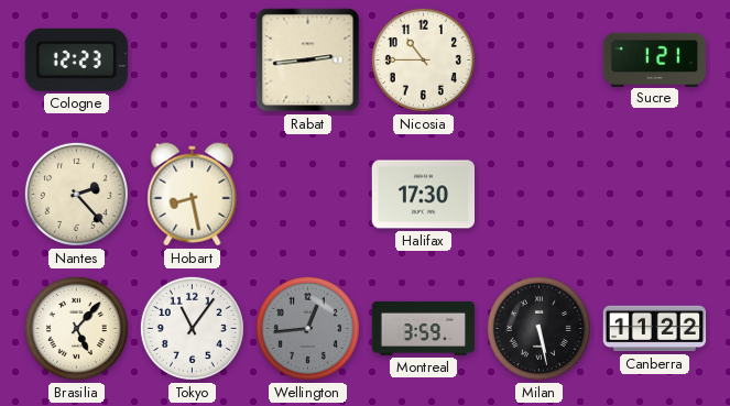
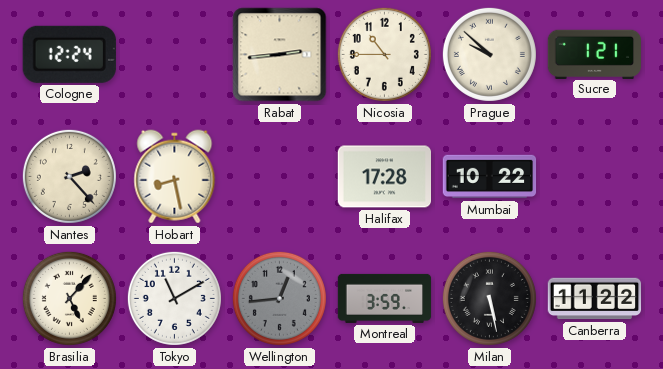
Cologne: 12:23 -> 12:24 (69, 54)
Prague: none -> 9:52 (489, 54)
Halifax: 17:30 -> 17:28 (385, 177)
Mumbai: none -> 10:22 (490, 177)
Tokyo: 11:06 -> 11:10 (174, 298)
